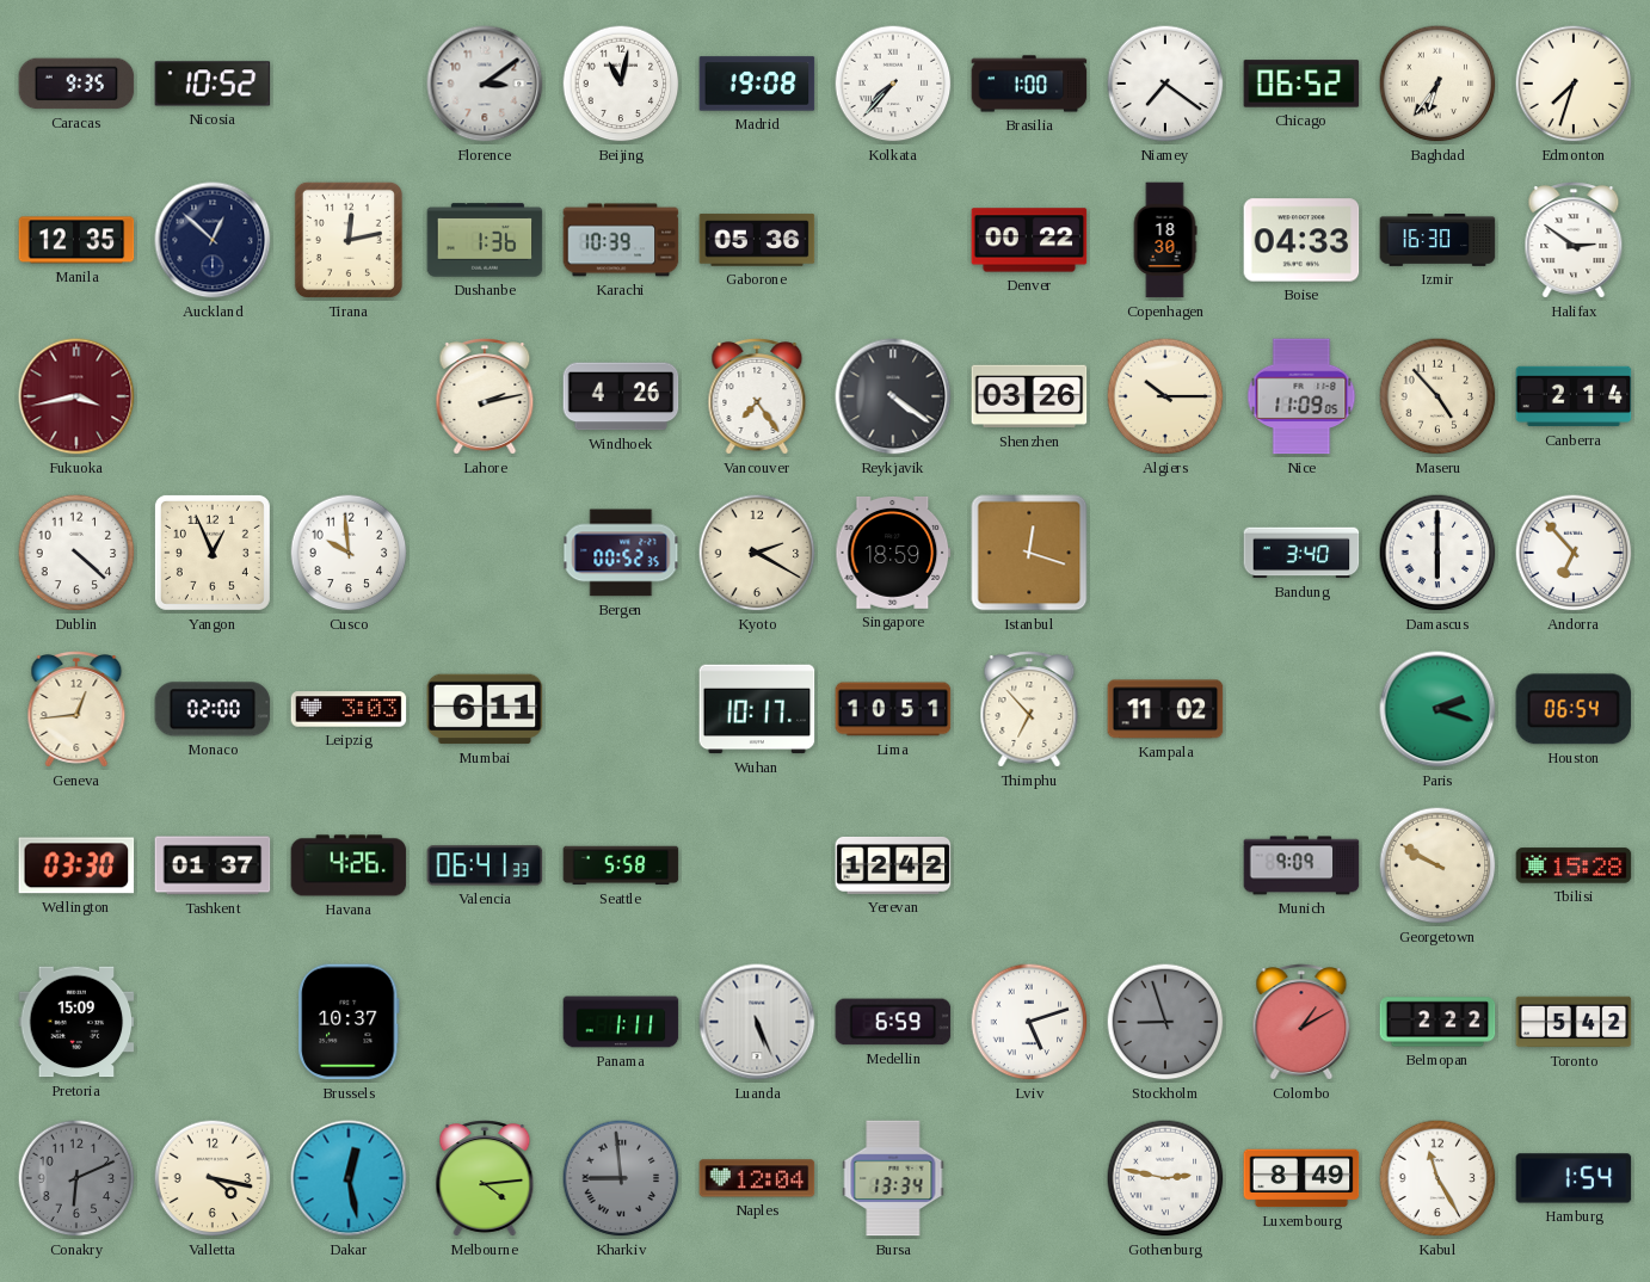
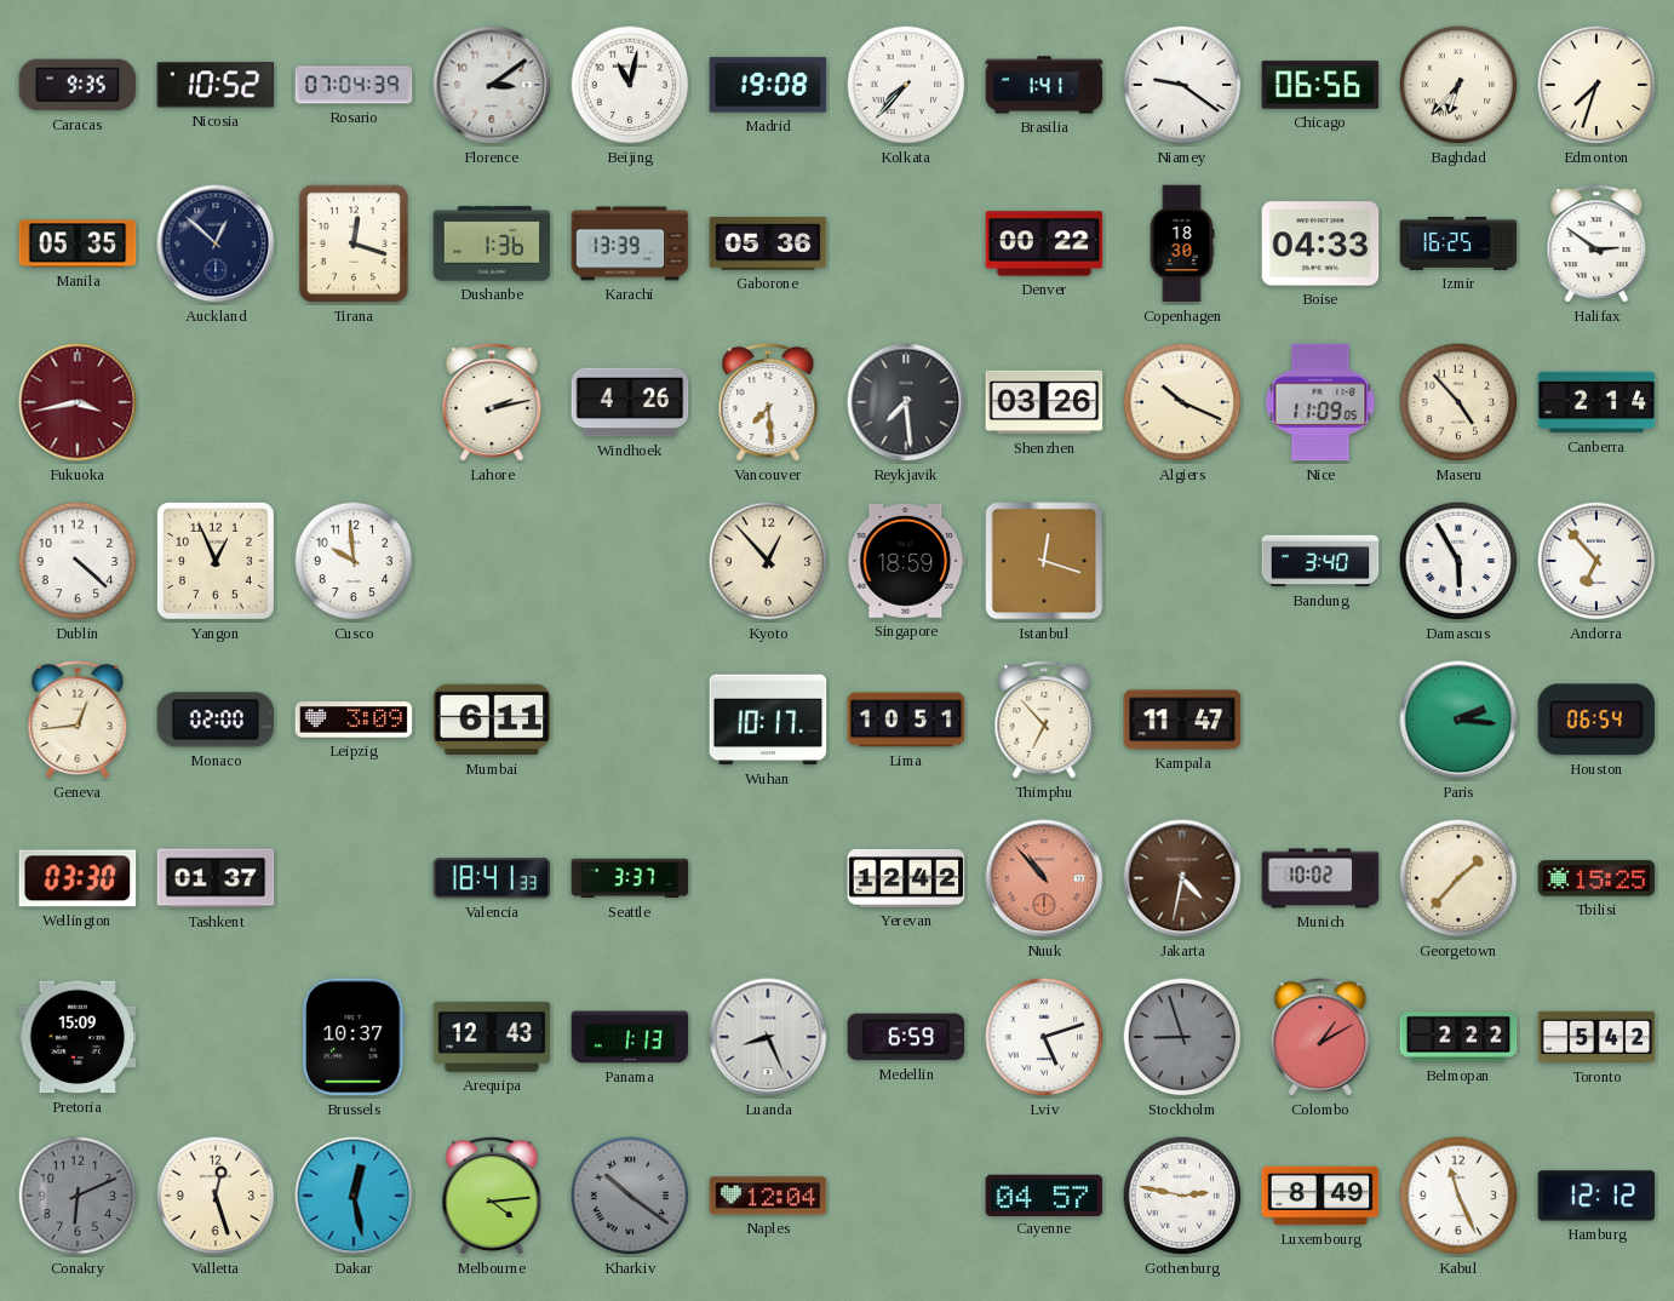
Rosario: none -> 07:04 (354, 85)
Brasilia: 1:00 -> 1:41 (1044, 85)
Niamey: 7:21 -> 9:21 (1182, 85)
Chicago: 06:52 -> 06:56 (1320, 85)
Baghdad: 6:36 -> 6:37 (1458, 85)
Manila: 12:35 -> 05:35 (78, 243)
Tirana: 12:13 -> 12:18 (354, 243)
Karachi: 10:39 -> 13:39 (630, 243)
Izmir: 16:30 -> 16:25 (1458, 245)
Vancouver: 7:24 -> 7:29 (768, 402)
Reykjavik: 4:21 -> 7:29 (906, 402)
Algiers: 10:15 -> 10:19 (1182, 402)
Bergen: 00:52 -> none (621, 553)
Kyoto: 2:20 -> 12:53 (768, 561)
Damascus: 6:00 -> 5:55 (1458, 561)
Leipzig: 3:03 -> 3:09 (354, 720)
Kampala: 11:02 -> 11:47 (1182, 720)
Paris: 2:18 -> 2:16 (1458, 720)
Havana: 4:26 -> none (349, 865)
Valencia: 06:41 -> 18:41 (492, 878)
Seattle: 5:58 -> 3:37 (630, 878)
Nuuk: none -> 10:53 (1044, 878)
Jakarta: none -> 4:32 (1182, 878)
Munich: 9:09 -> 10:02 (1320, 878)
Georgetown: 9:50 -> 1:37 (1458, 878)
Tbilisi: 15:28 -> 15:25 (1596, 878)
Arequipa: none -> 12:43 (492, 1037)
Panama: 1:11 -> 1:13 (630, 1037)
Luanda: 5:26 -> 8:26 (768, 1037)
Valletta: 4:17 -> 12:27 (216, 1196)
Kharkiv: 8:59 -> 10:21 (630, 1196)
Bursa: 13:34 -> none (893, 1178)
Cayenne: none -> 04:57 (1044, 1194)
Kabul: 11:25 -> 11:26 (1458, 1196)
Hamburg: 1:54 -> 12:12 (1596, 1196)
